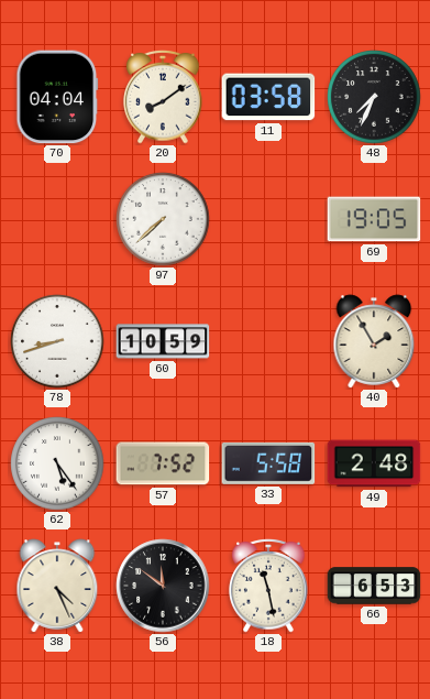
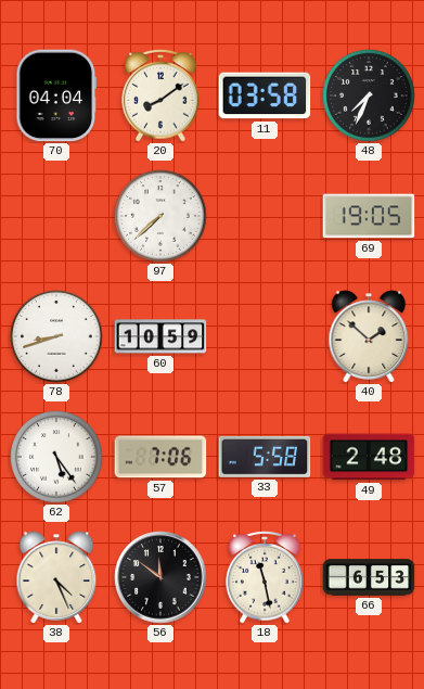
40: 1:55 -> 1:52 (369, 336)
57: 7:52 -> 7:06 (160, 457)
